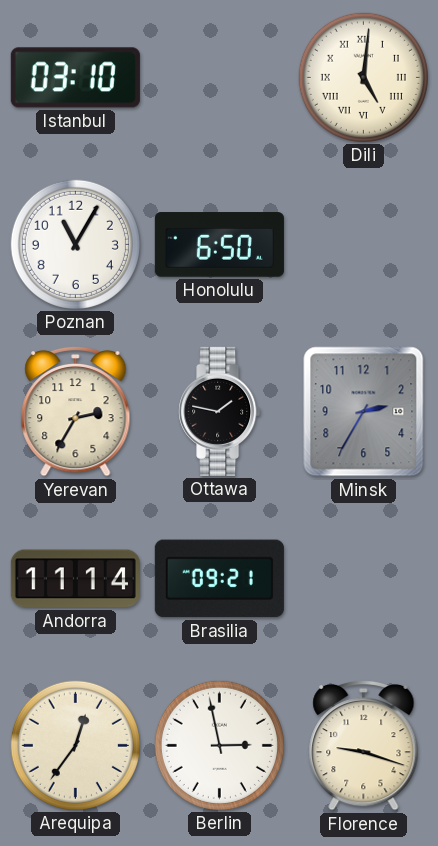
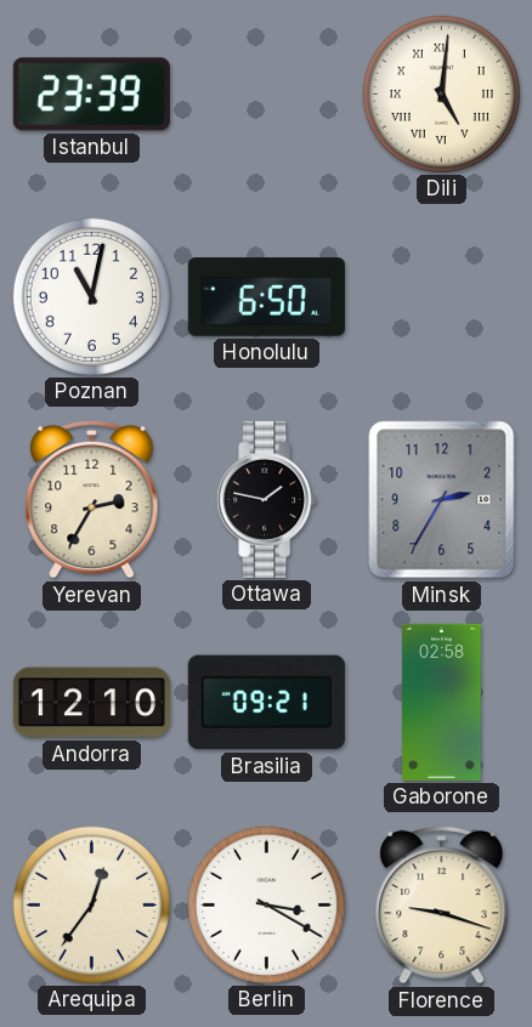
Istanbul: 03:10 -> 23:39 (91, 95)
Poznan: 11:05 -> 11:02 (91, 296)
Andorra: 11:14 -> 12:10 (91, 703)
Gaborone: none -> 02:58 (442, 702)
Berlin: 2:58 -> 3:20 (266, 904)
